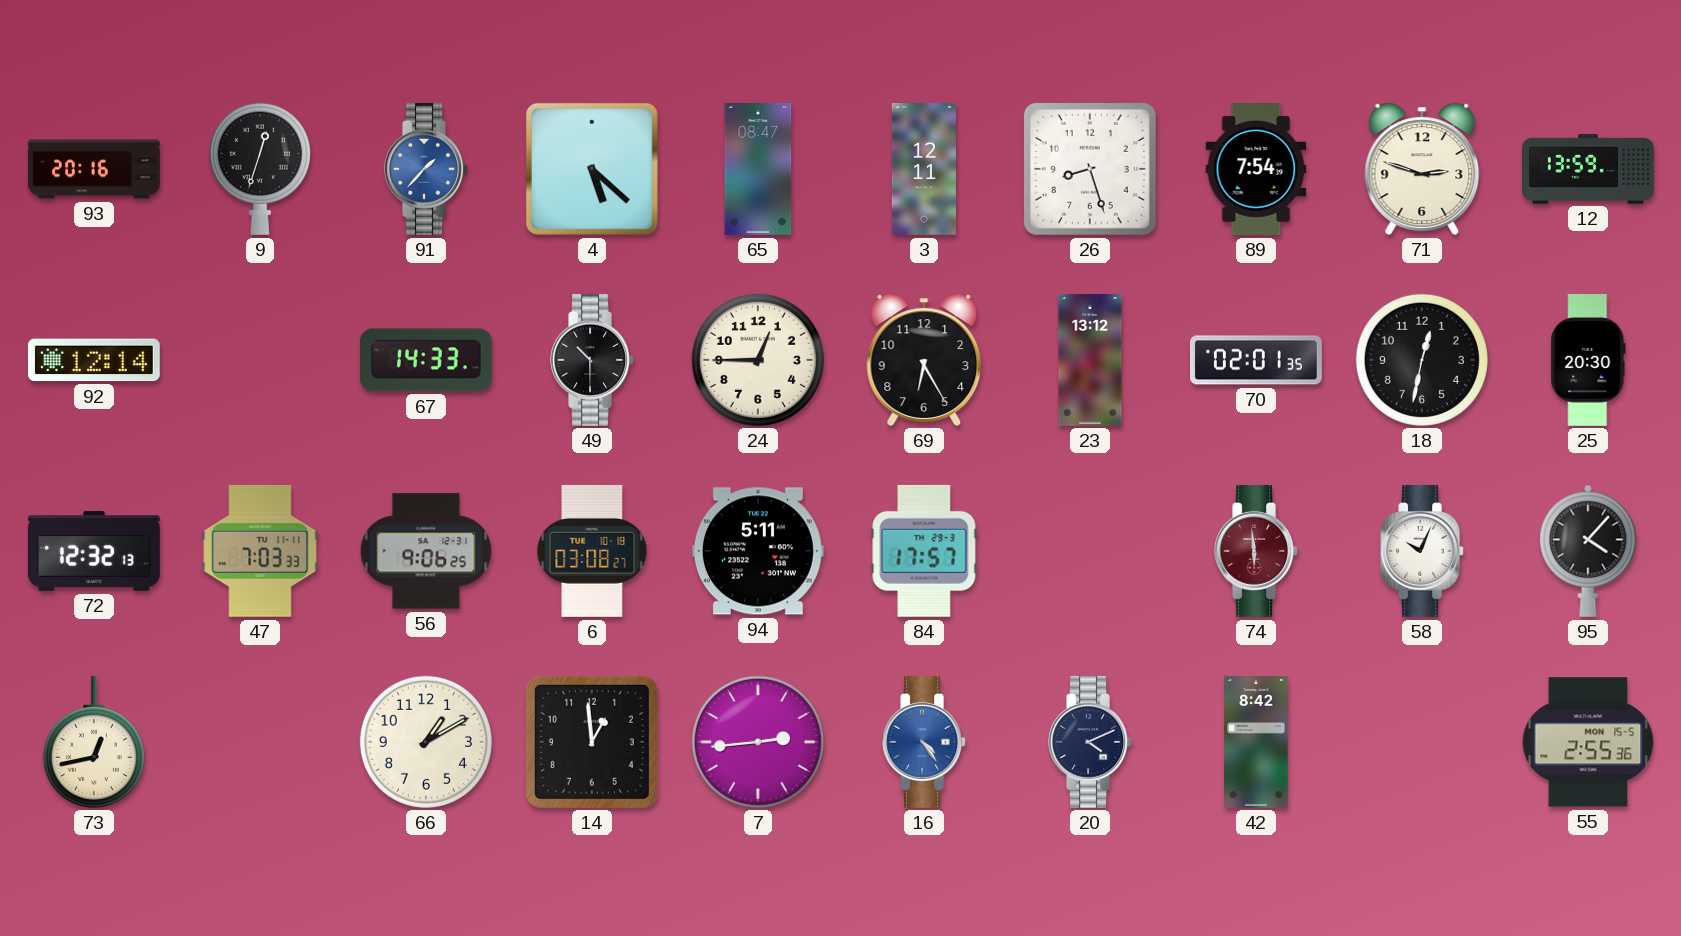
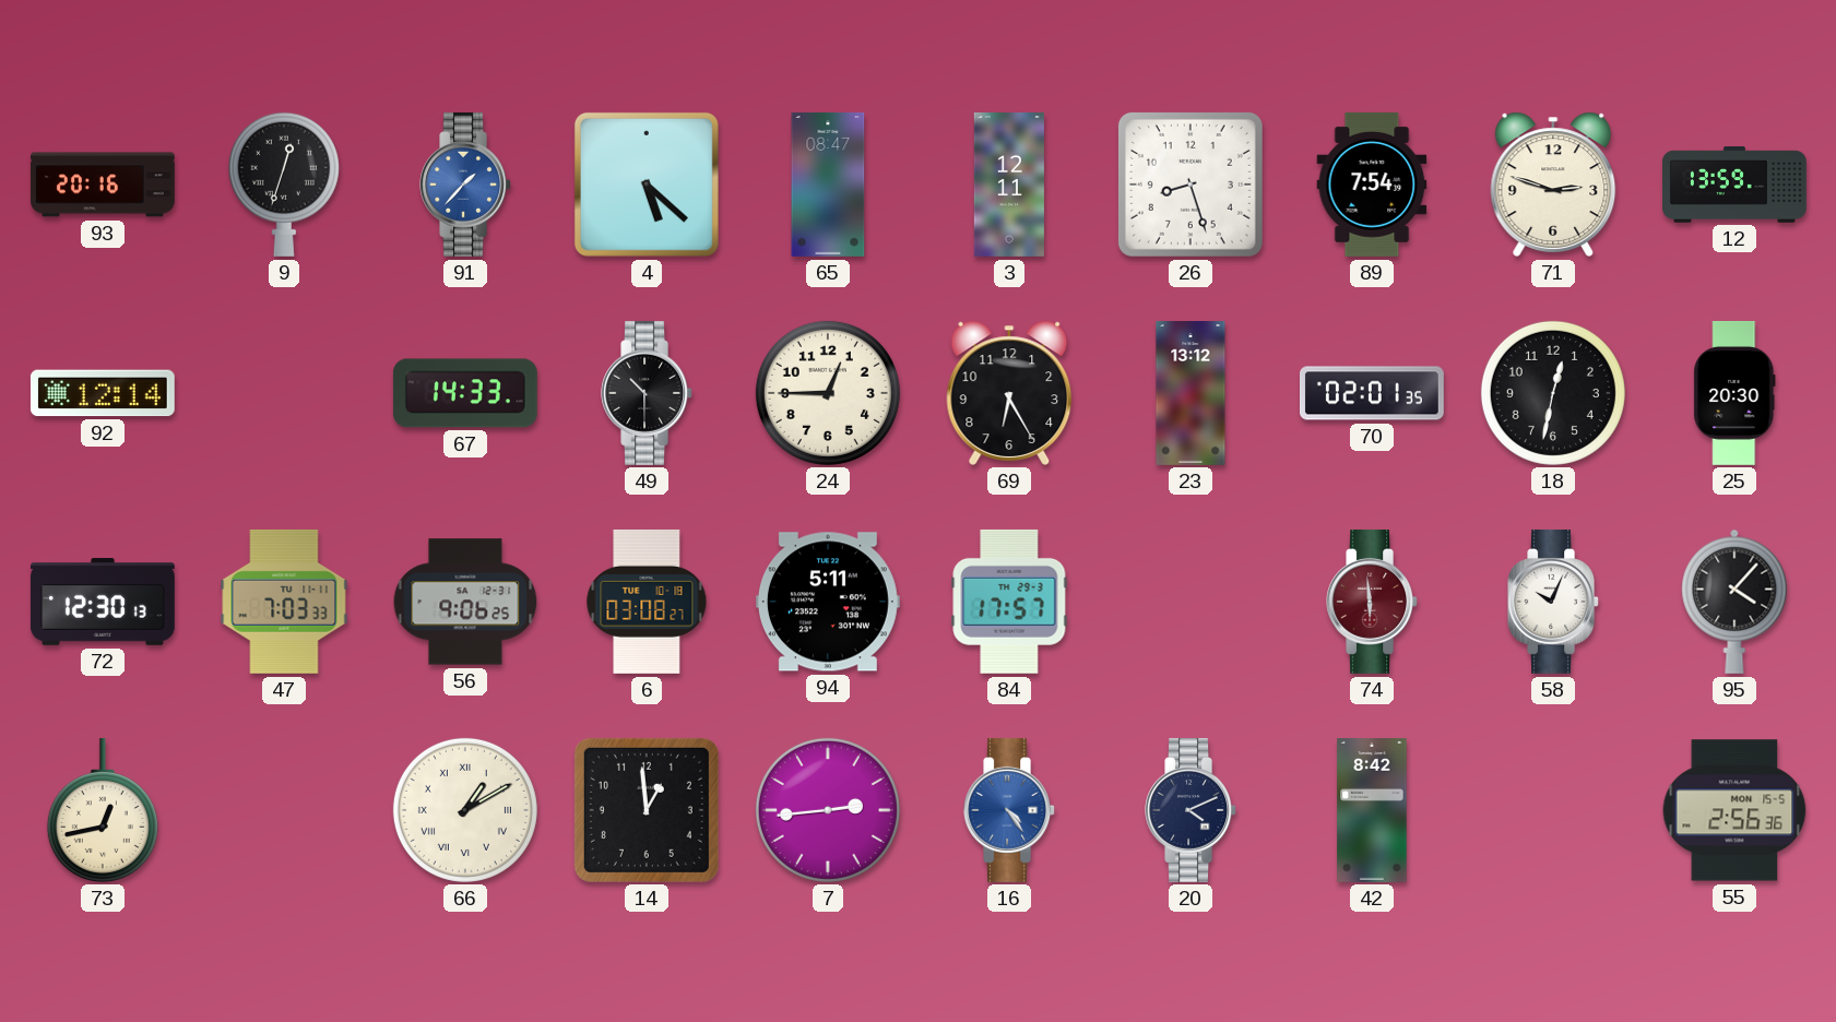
72: 12:32 -> 12:30 (103, 603)
66 numerals: Arabic -> Roman (465, 810)
55: 2:55 -> 2:56 (1734, 810)
